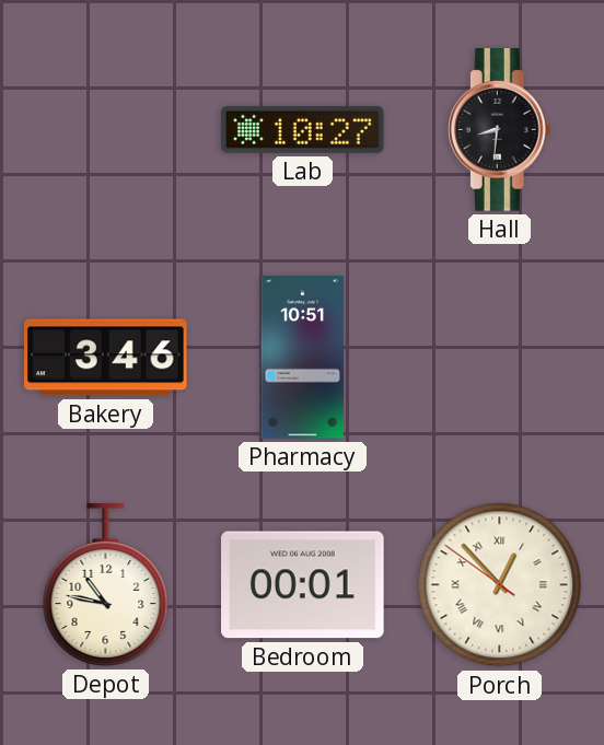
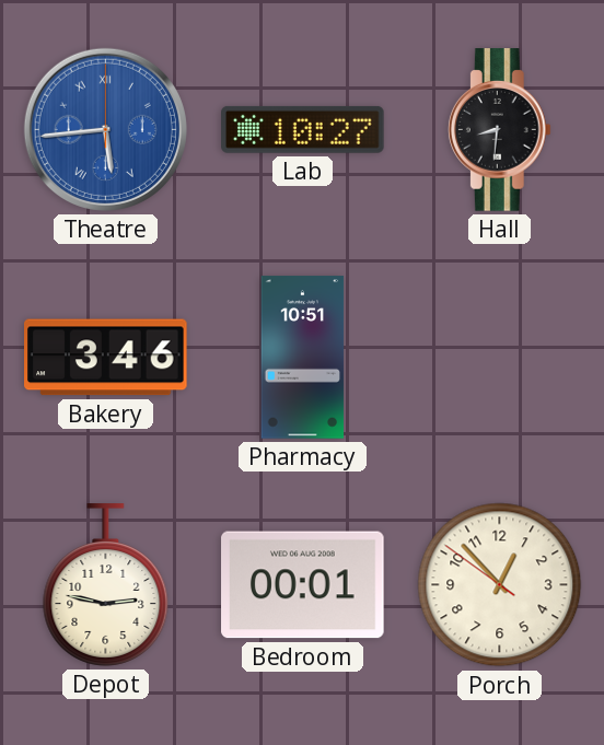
Theatre: none -> 5:44 (105, 129)
Depot: 10:47 -> 2:47 (106, 585)
Porch numerals: Roman -> Arabic (500, 585)
